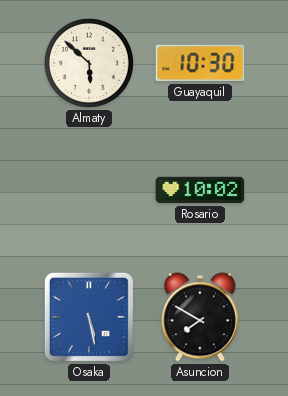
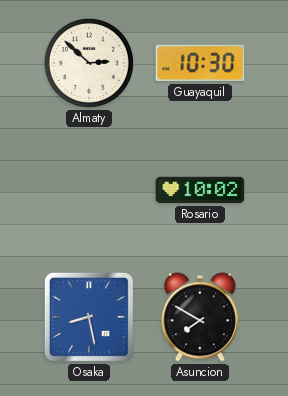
Almaty: 5:52 -> 2:52 (89, 63)
Osaka: 5:28 -> 8:28 (89, 317)
